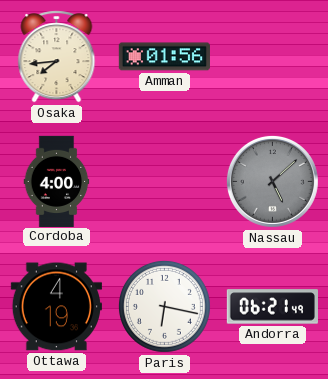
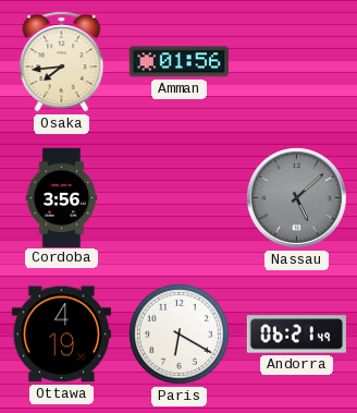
Cordoba: 4:00 -> 3:56 (62, 197)
Paris: 6:17 -> 6:20 (178, 333)
